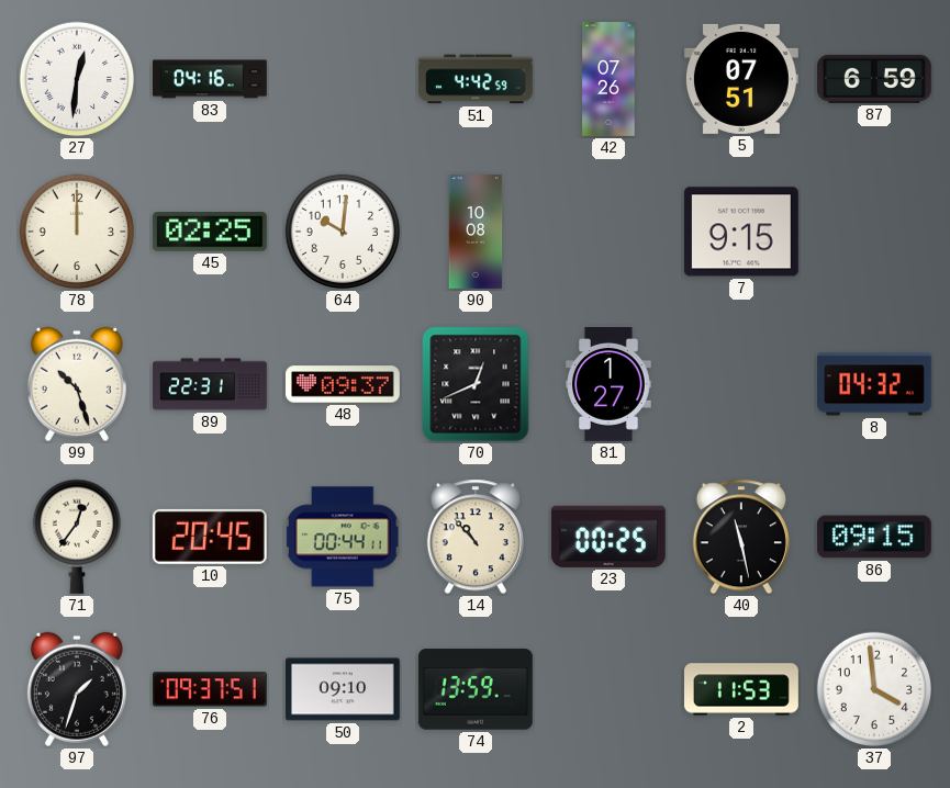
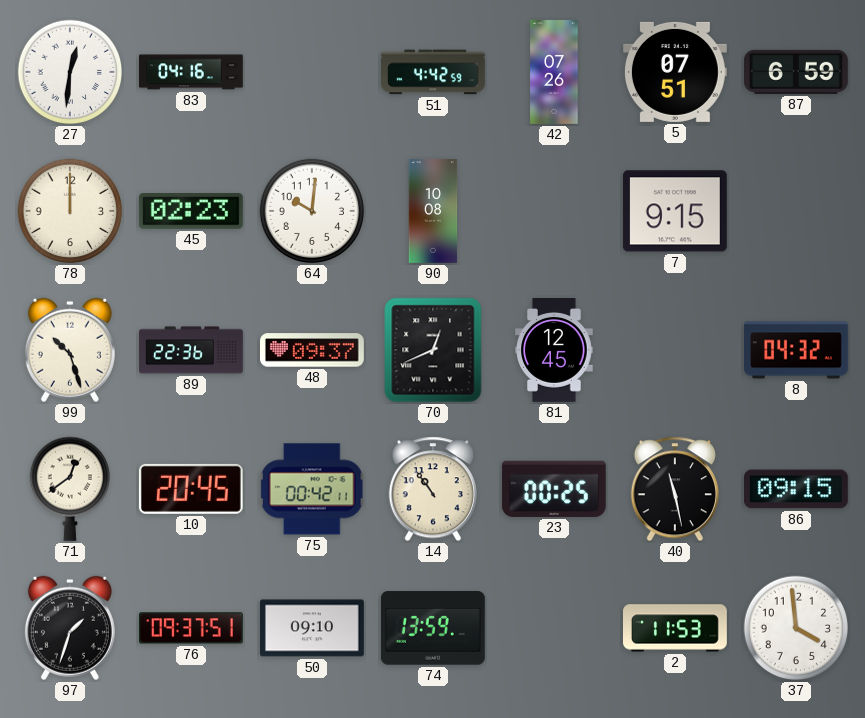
45: 02:25 -> 02:23 (191, 211)
89: 22:31 -> 22:36 (192, 350)
81: 1:27 -> 12:45 (554, 351)
71: 12:36 -> 12:39 (69, 489)
75: 00:44 -> 00:42 (312, 489)
14: 10:53 -> 10:54 (433, 489)
